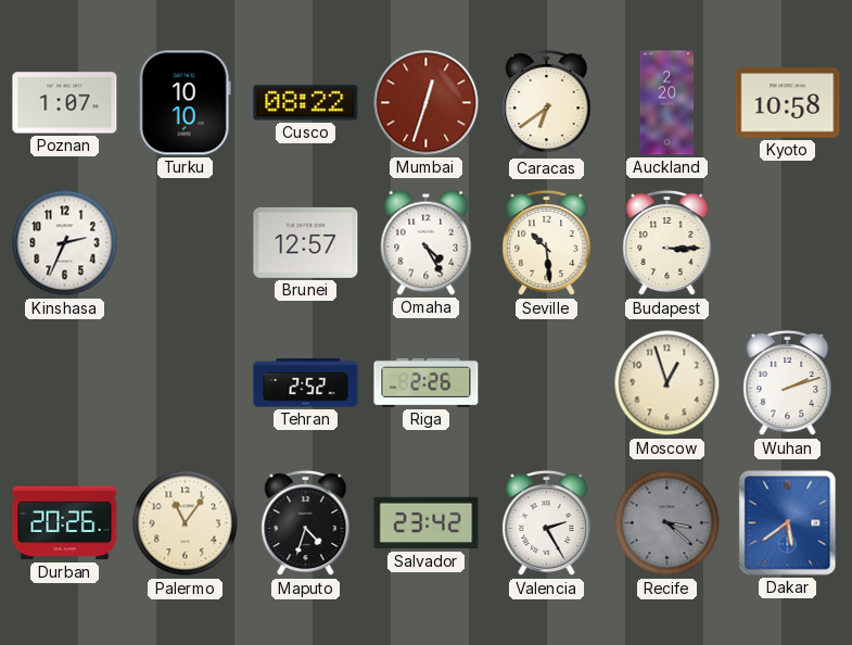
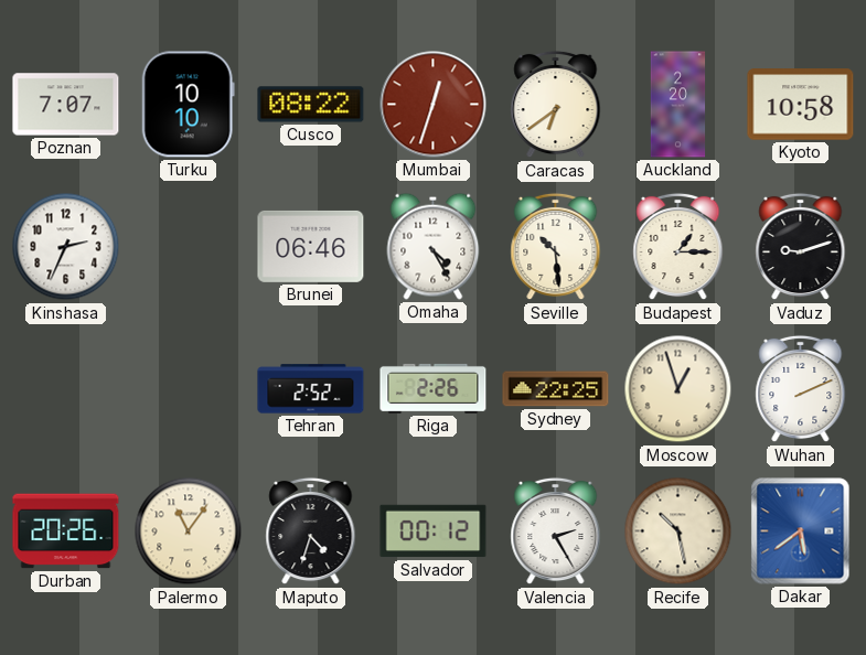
Poznan: 1:07 -> 7:07 (66, 105)
Brunei: 12:57 -> 06:46 (311, 246)
Budapest: 3:15 -> 1:15 (678, 247)
Vaduz: none -> 9:12 (801, 247)
Sydney: none -> 22:25 (556, 389)
Wuhan: 2:12 -> 2:11 (801, 389)
Salvador: 23:42 -> 00:12 (434, 531)
Recife: 3:22 -> 10:28 (678, 531)
Recife dial: grey -> cream (678, 531)
